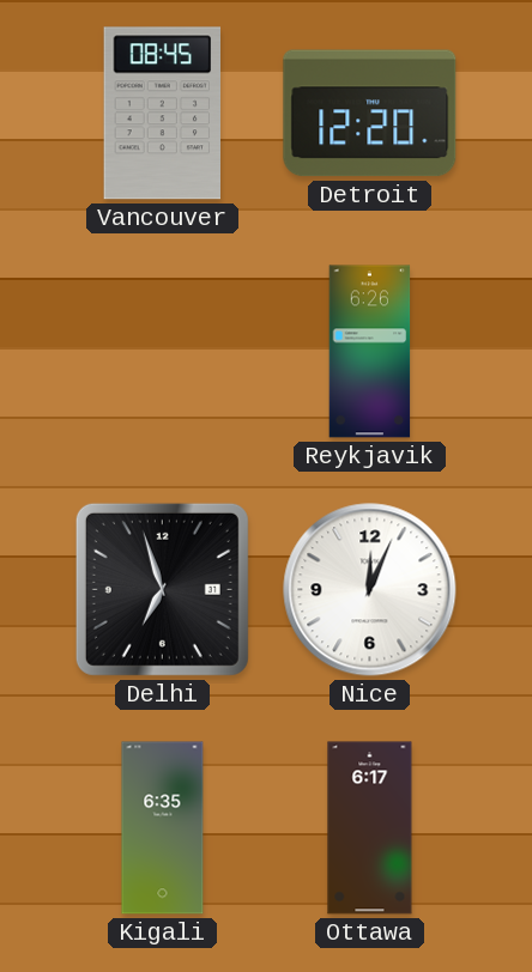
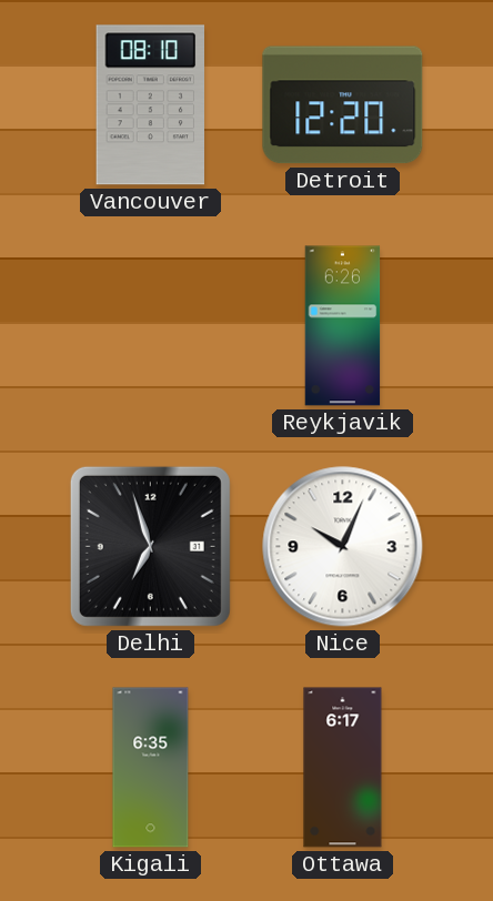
Vancouver: 08:45 -> 08:10 (150, 105)
Nice: 12:04 -> 10:04 (343, 547)
